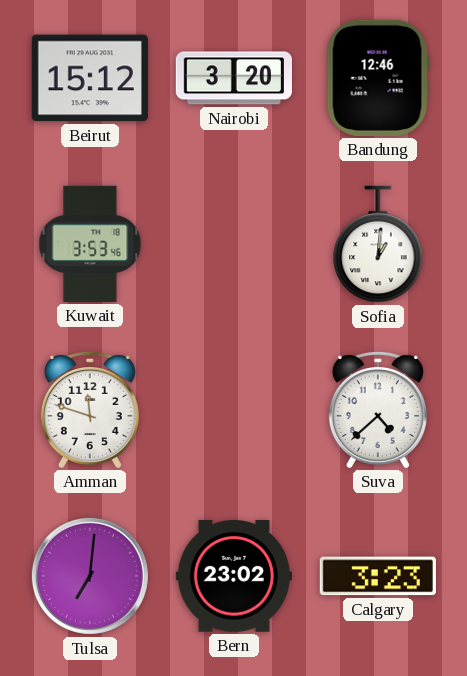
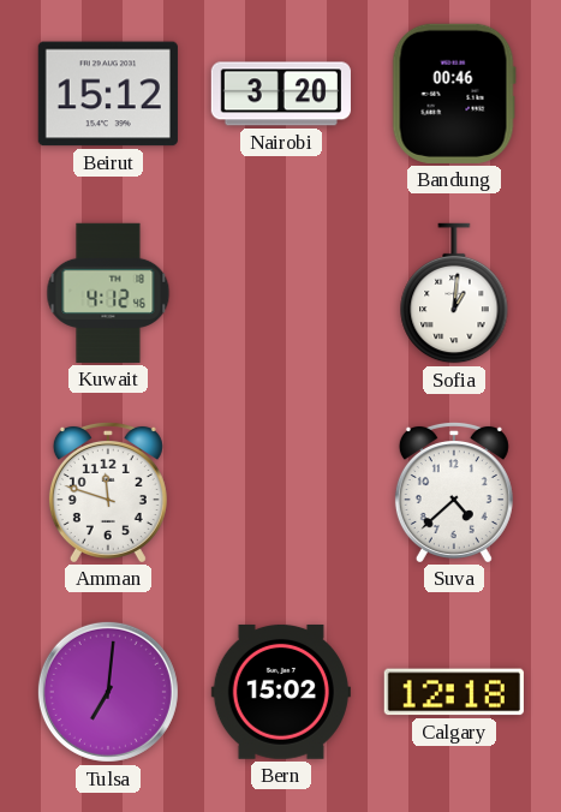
Bandung: 12:46 -> 00:46 (454, 94)
Kuwait: 3:53 -> 4:12 (108, 293)
Bern: 23:02 -> 15:02 (281, 692)
Calgary: 3:23 -> 12:18 (454, 692)
